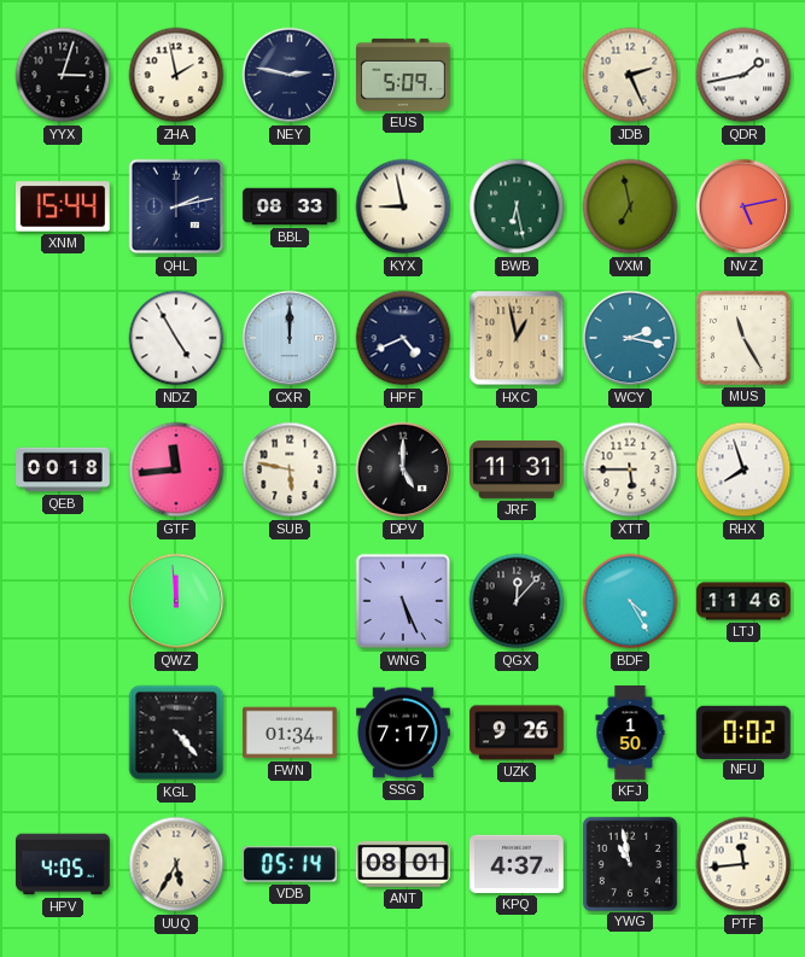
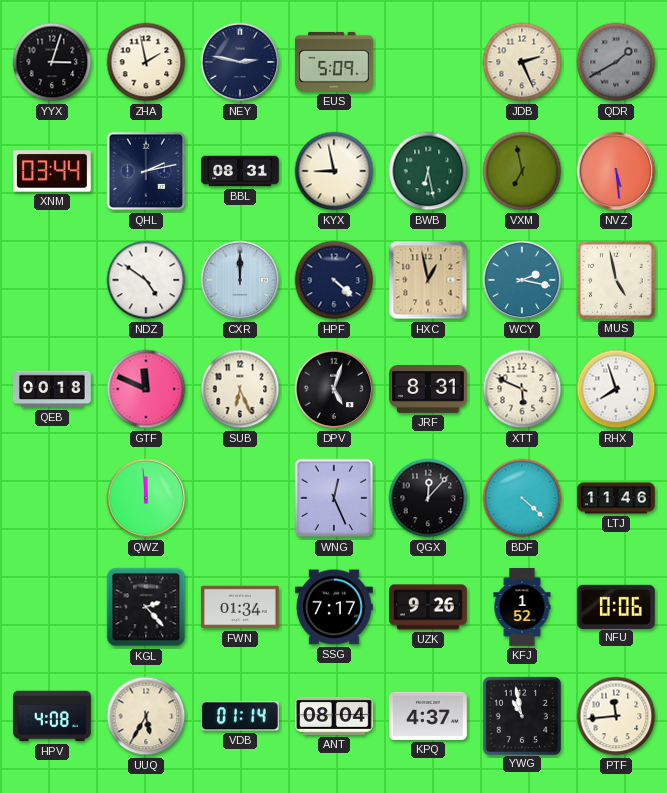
QDR: 1:43 -> 1:40 (616, 62)
QDR dial: white -> grey (616, 62)
XNM: 15:44 -> 03:44 (53, 171)
BBL: 08:33 -> 08:31 (240, 171)
NVZ: 5:13 -> 5:29 (616, 171)
NDZ: 4:55 -> 4:51 (146, 280)
HPF: 4:41 -> 4:22 (334, 280)
MUS: 11:25 -> 4:58 (617, 281)
GTF: 11:44 -> 11:49 (146, 389)
SUB: 5:47 -> 6:26 (240, 389)
DPV: 5:00 -> 5:03 (334, 389)
JRF: 11:31 -> 8:31 (428, 390)
XTT: 5:45 -> 5:49 (522, 389)
WNG: 5:26 -> 12:26 (334, 498)
BDF: 4:25 -> 4:22 (522, 498)
KGL: 4:23 -> 2:23 (146, 607)
KFJ: 1:50 -> 1:52 (522, 607)
NFU: 0:02 -> 0:06 (617, 606)
HPV: 4:05 -> 4:08 (52, 716)
VDB: 05:14 -> 01:14 (240, 716)
ANT: 08:01 -> 08:04 (335, 716)
